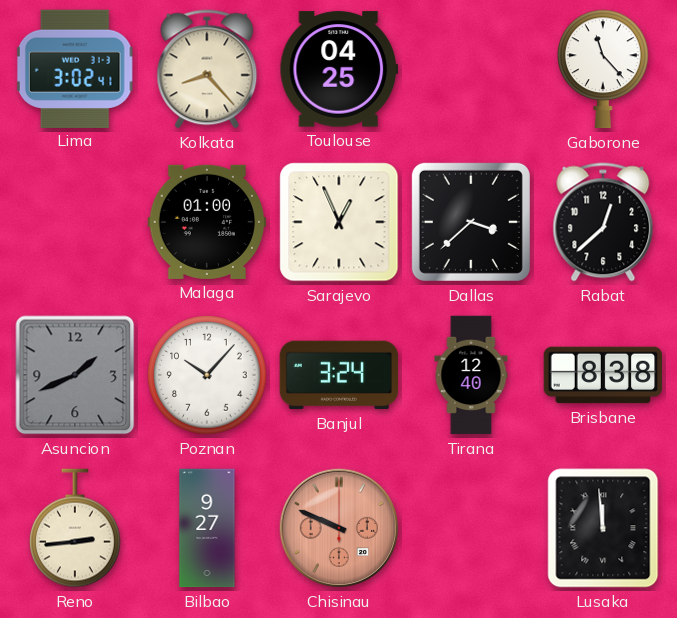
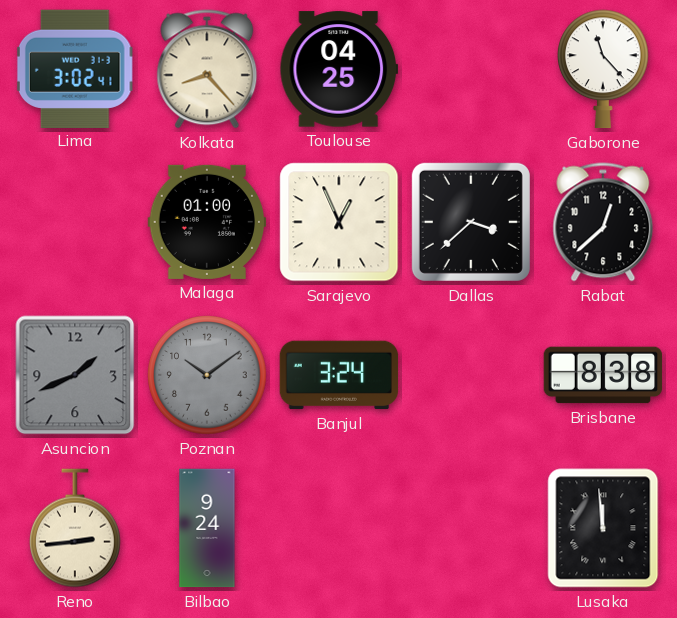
Poznan: 10:07 -> 10:09 (207, 375)
Poznan dial: white -> grey (207, 375)
Tirana: 12:40 -> none (471, 375)
Bilbao: 9:27 -> 9:24 (207, 528)
Chisinau: 9:49 -> none (339, 528)
